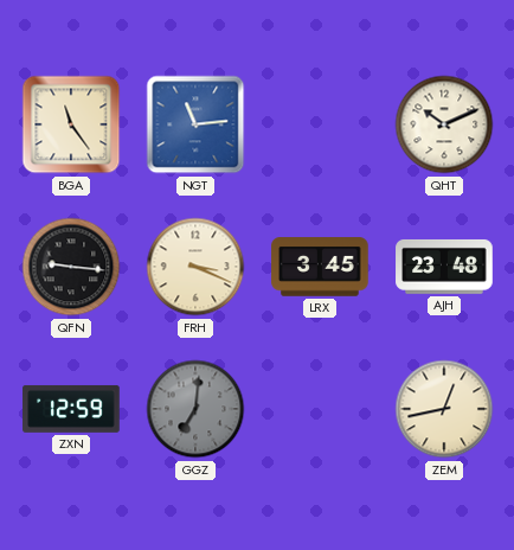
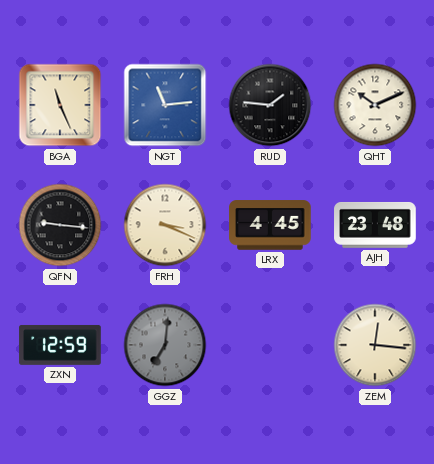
BGA: 11:24 -> 11:26 (60, 105)
RUD: none -> 1:46 (270, 105)
LRX: 3:45 -> 4:45 (270, 225)
ZEM: 12:43 -> 12:16 (375, 345)
